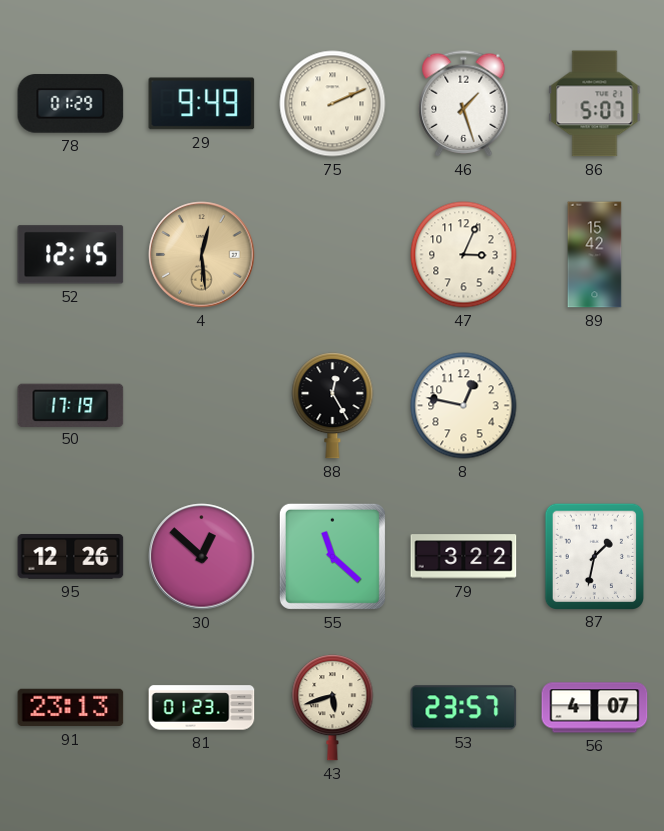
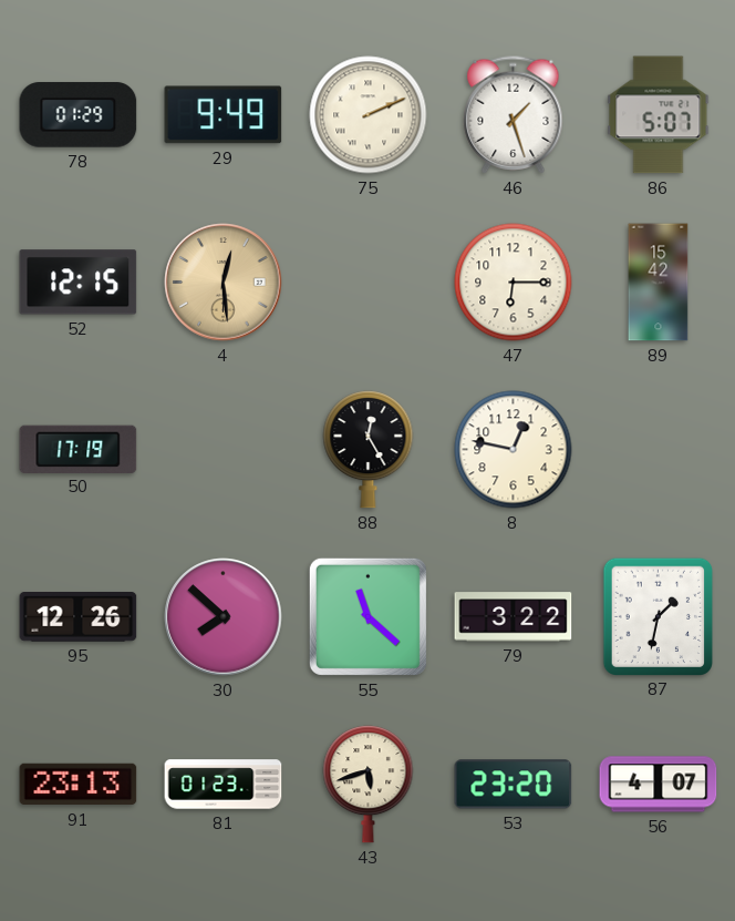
47: 3:04 -> 6:15 (514, 283)
30: 12:52 -> 7:52 (224, 617)
53: 23:57 -> 23:20 (514, 785)
